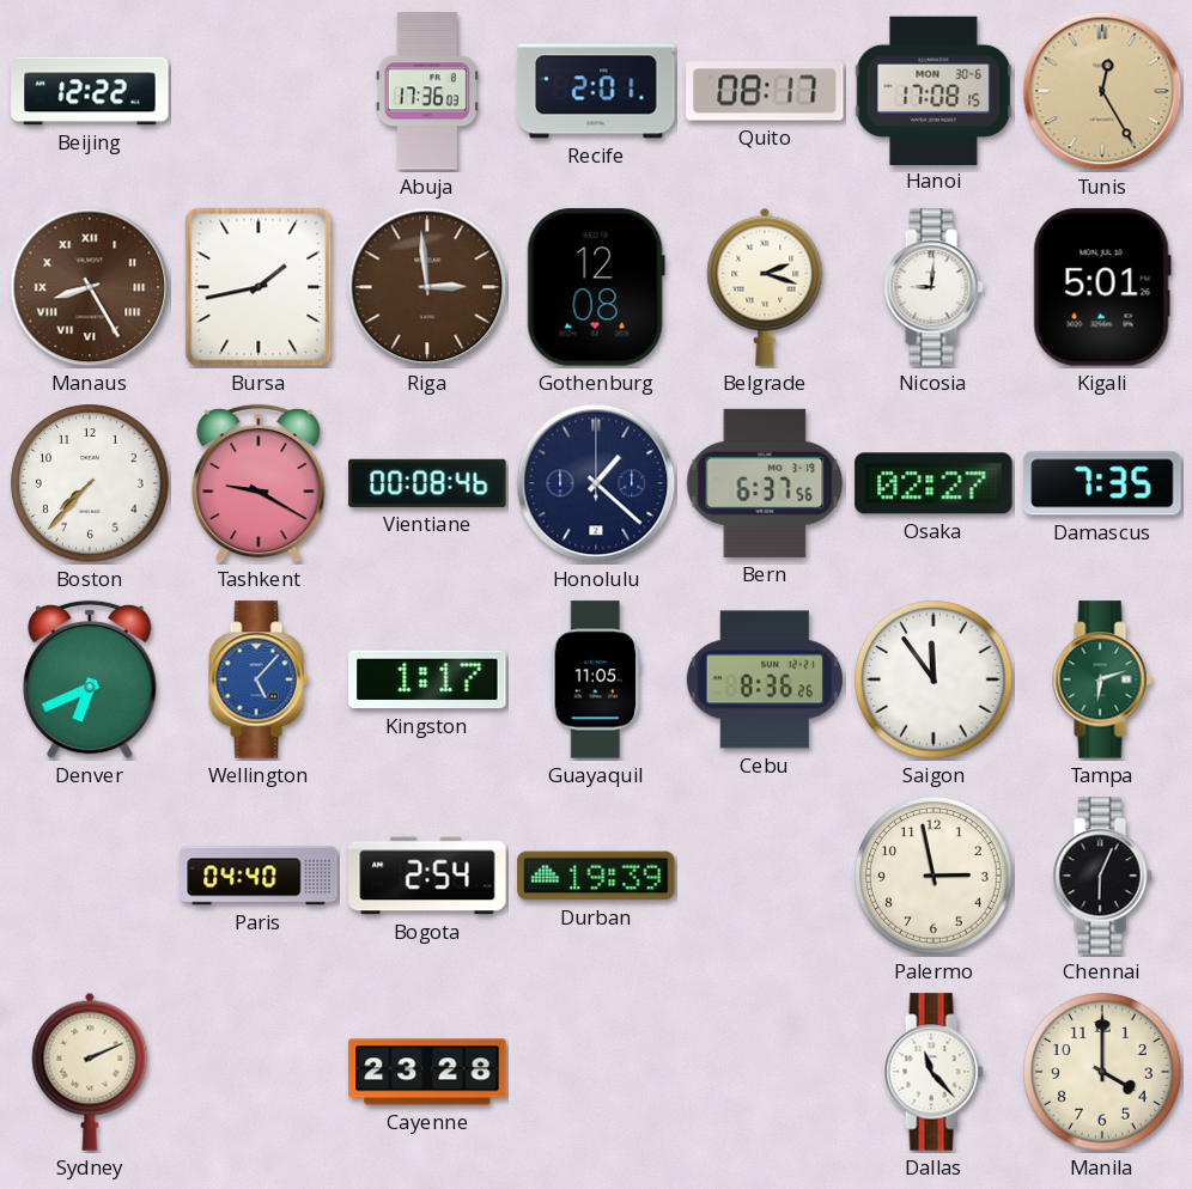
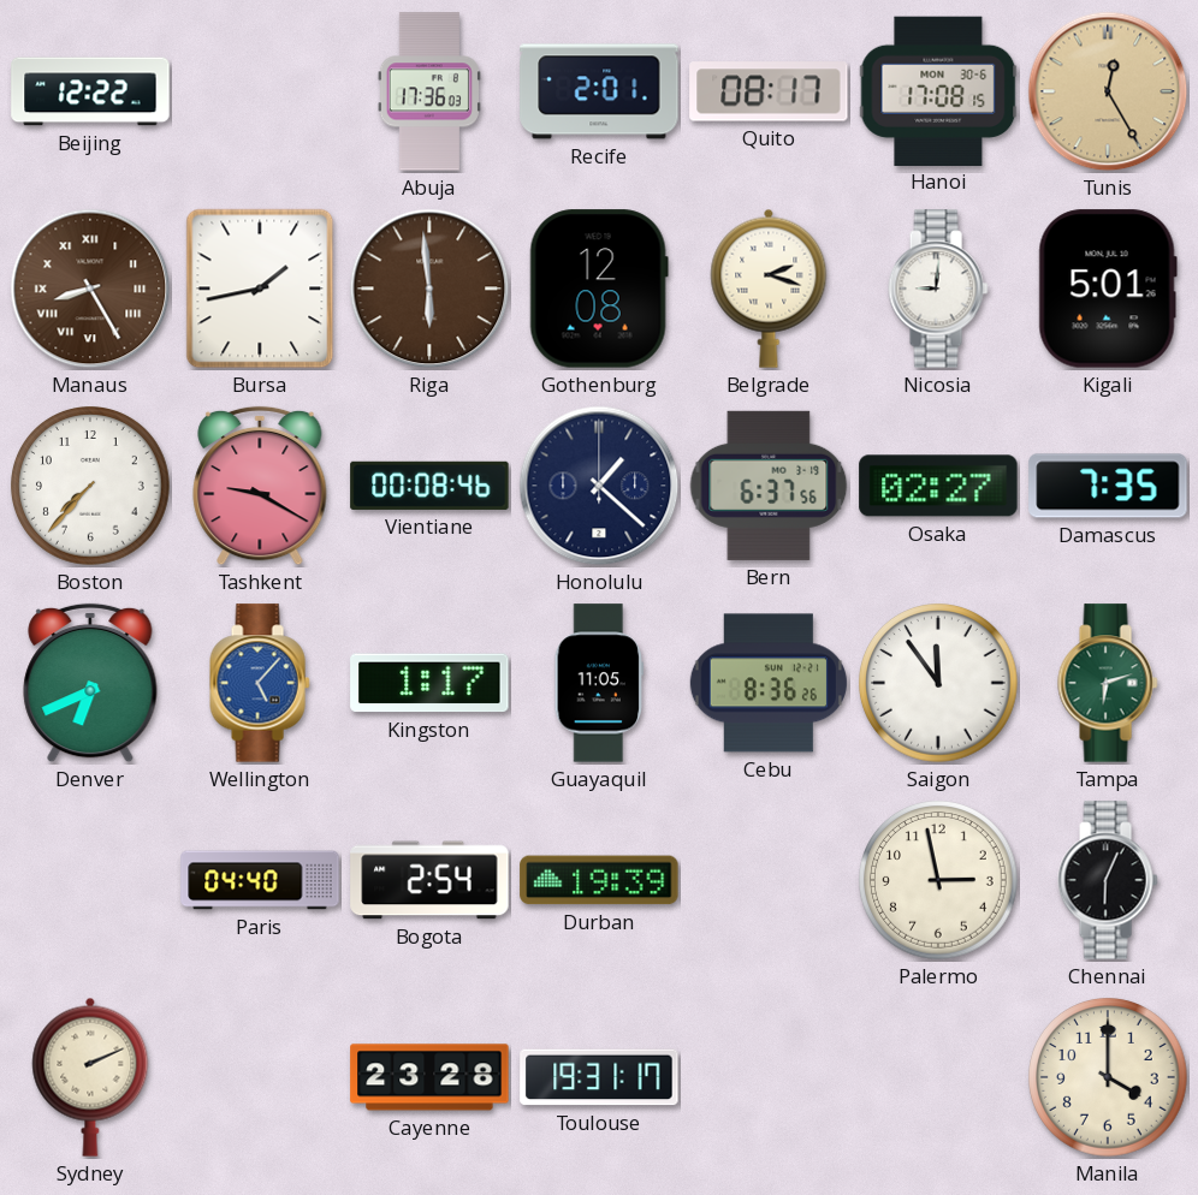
Riga: 2:59 -> 5:59 (429, 289)
Toulouse: none -> 19:31 (599, 1077)
Dallas: 11:23 -> none (933, 1072)
